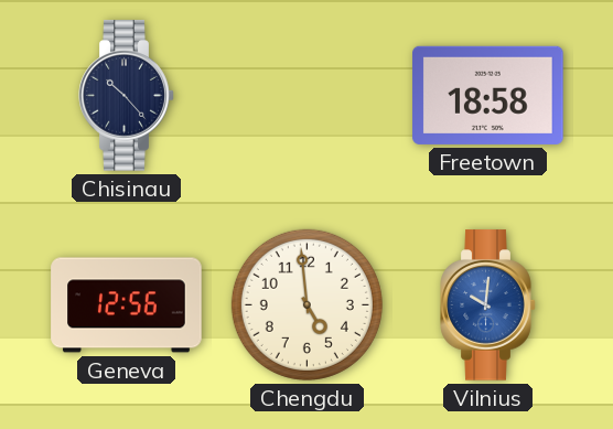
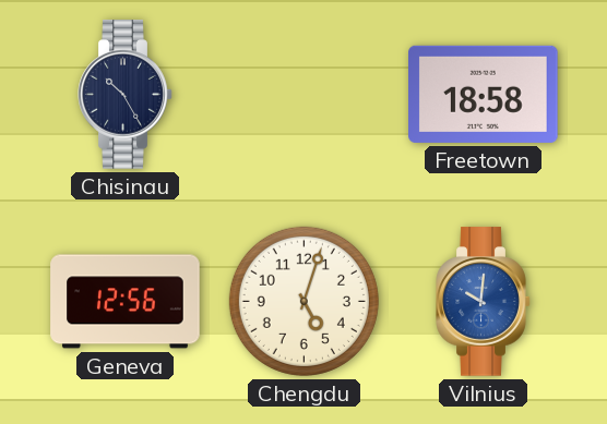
Chisinau: 10:23 -> 10:25 (126, 95)
Chengdu: 4:59 -> 5:03 (303, 301)
